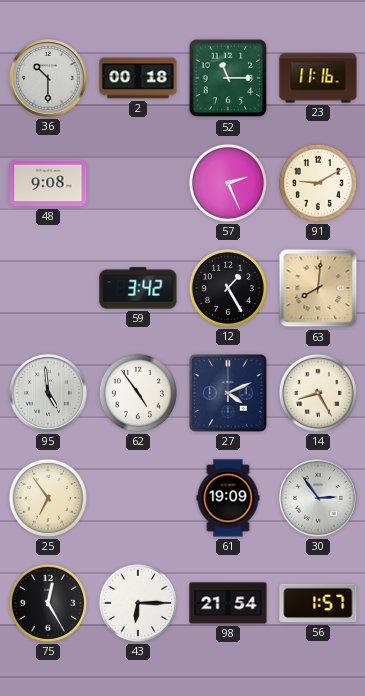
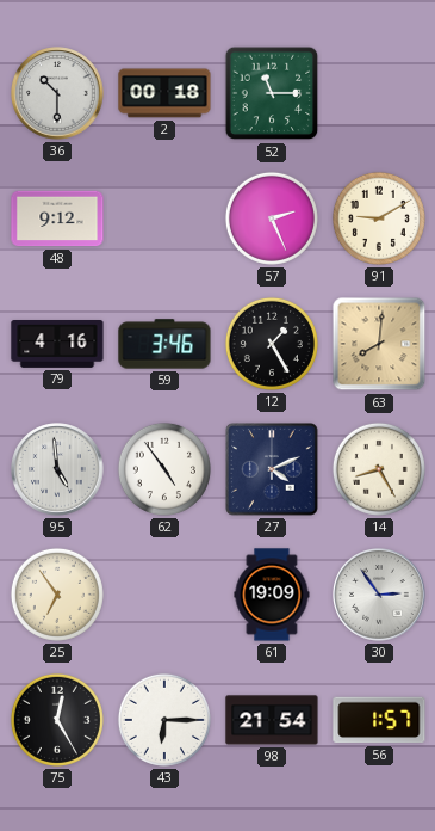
23: 11:16 -> none (318, 78)
48: 9:08 -> 9:12 (57, 218)
79: none -> 4:16 (57, 345)
59: 3:42 -> 3:46 (164, 344)
